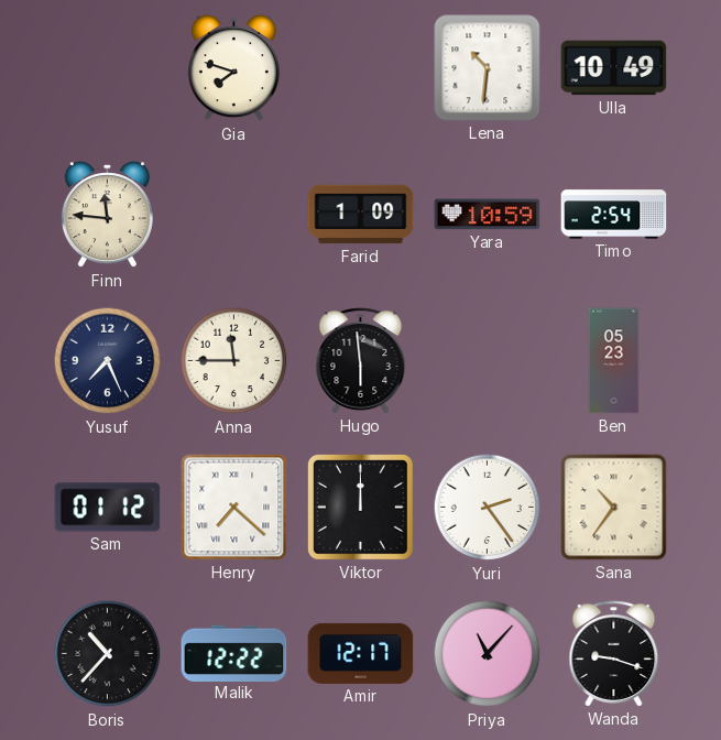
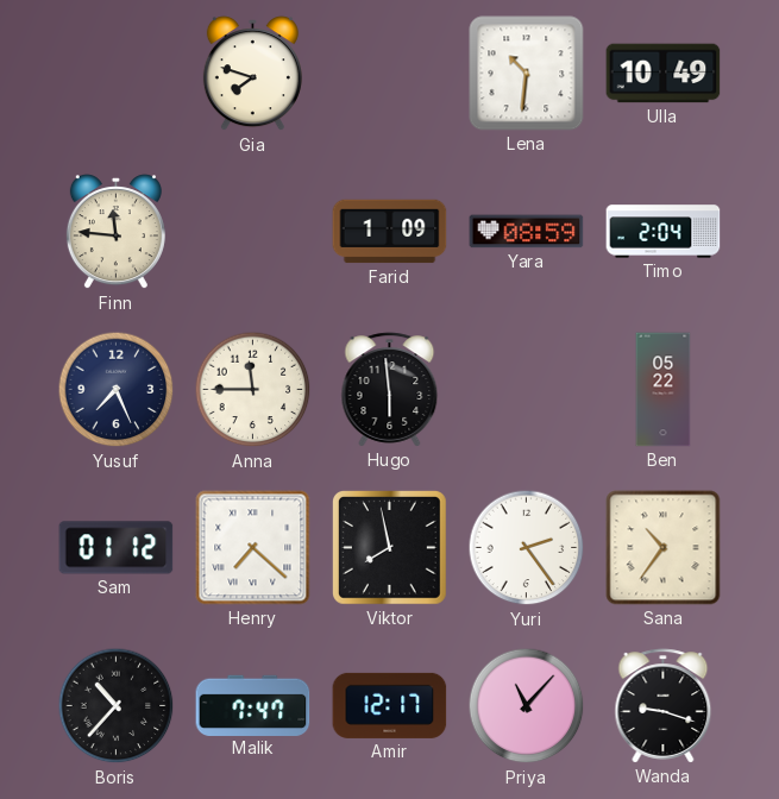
Yara: 10:59 -> 08:59 (527, 232)
Timo: 2:54 -> 2:04 (664, 232)
Ben: 05:23 -> 05:22 (664, 390)
Viktor: 12:00 -> 7:58 (390, 548)
Malik: 12:22 -> 7:47 (253, 705)
